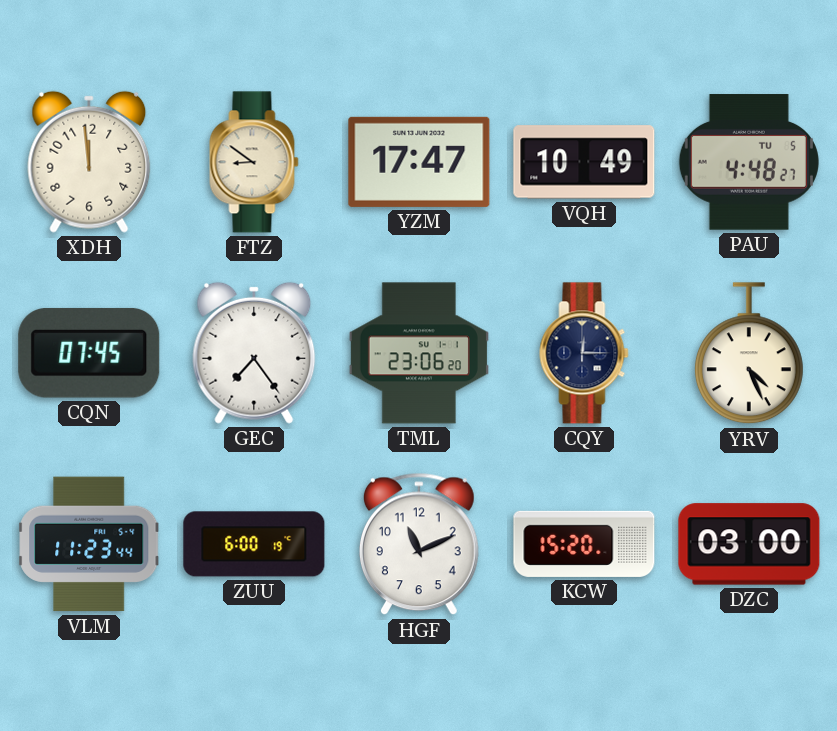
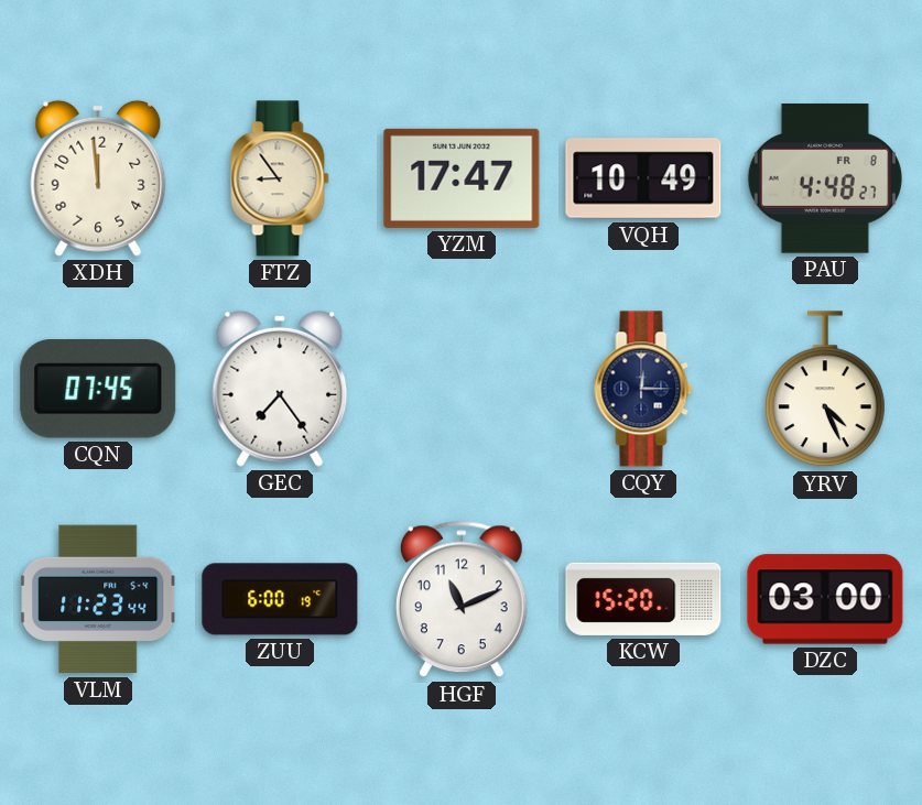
FTZ: 8:51 -> 8:54 (280, 178)
PAU date: TU 5 -> FR 8 (825, 178)
TML: 23:06 -> none (419, 353)
